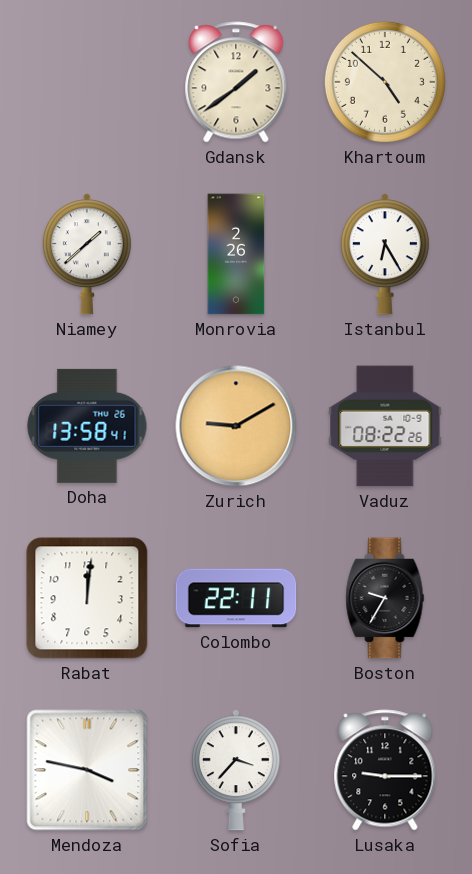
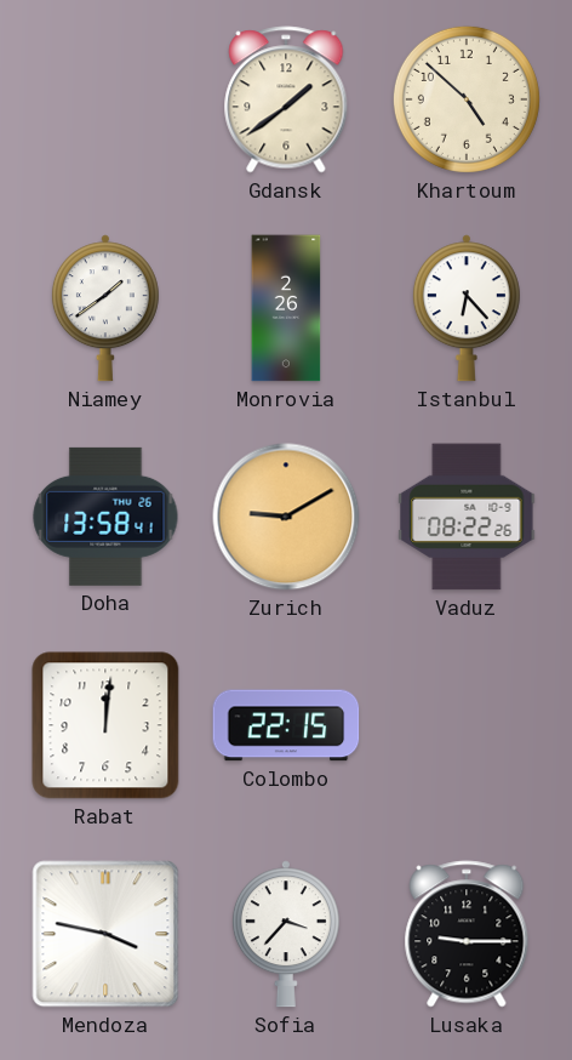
Niamey: 1:38 -> 1:39 (105, 308)
Istanbul: 6:25 -> 6:23 (467, 308)
Colombo: 22:11 -> 22:15 (286, 725)
Boston: 9:35 -> none (385, 598)
